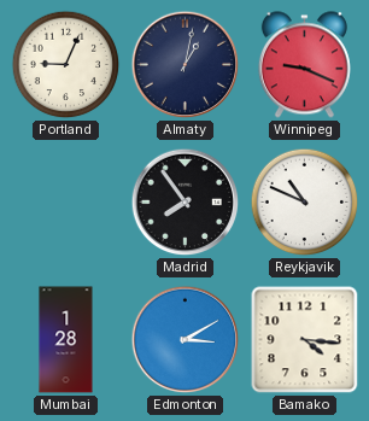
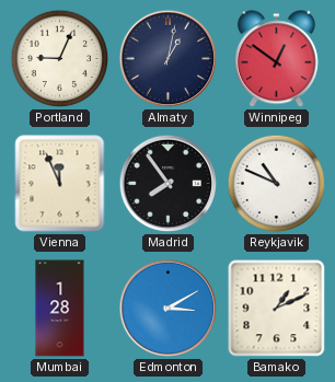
Winnipeg: 9:19 -> 12:51 (276, 59)
Vienna: none -> 11:56 (60, 184)
Bamako: 4:16 -> 1:11 (277, 309)
